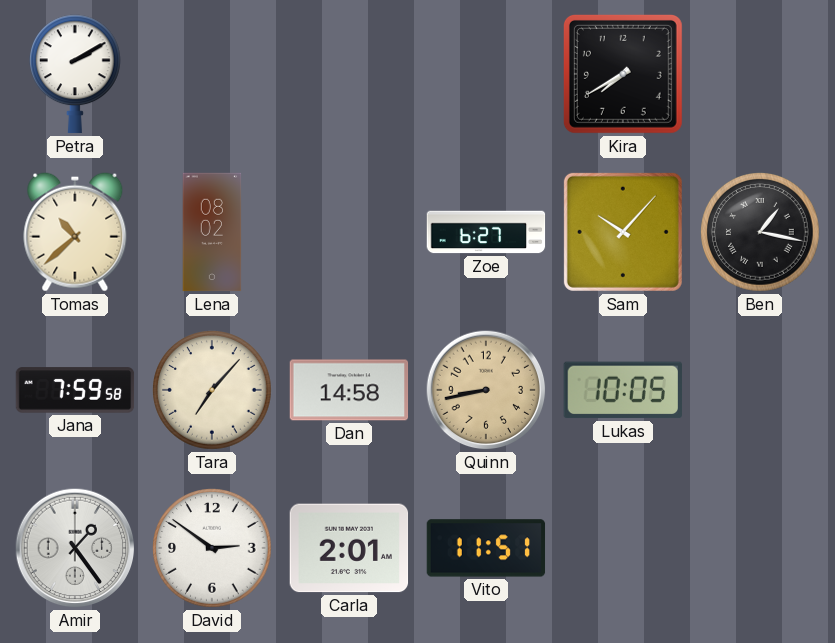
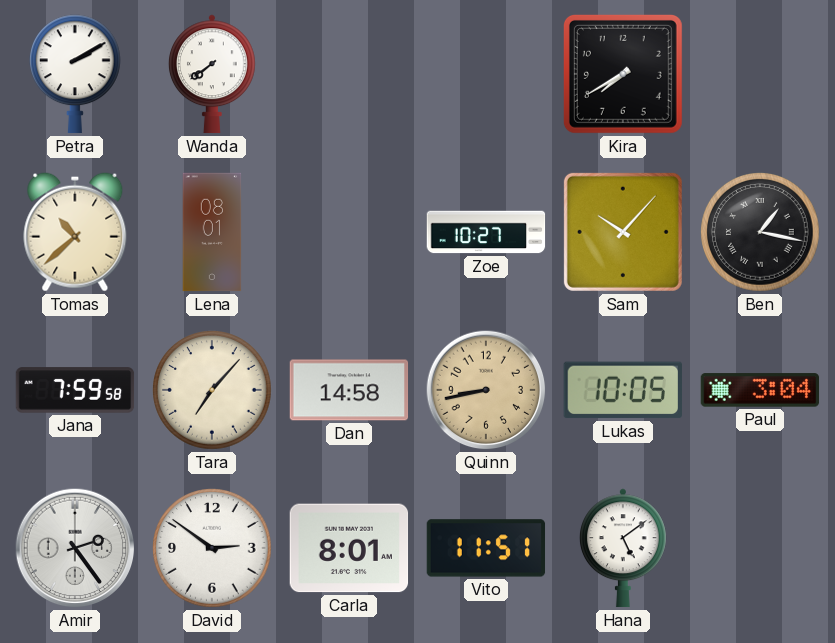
Wanda: none -> 7:39 (213, 74)
Lena: 08:02 -> 08:01 (212, 232)
Zoe: 6:27 -> 10:27 (486, 232)
Paul: none -> 3:04 (760, 390)
Amir: 1:24 -> 2:24 (75, 548)
Carla: 2:01 -> 8:01 (349, 548)
Hana: none -> 5:09 (624, 548)
